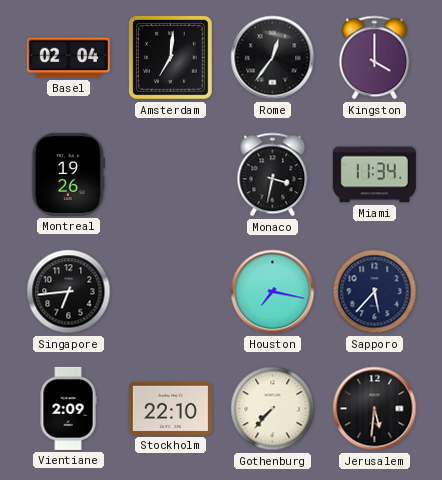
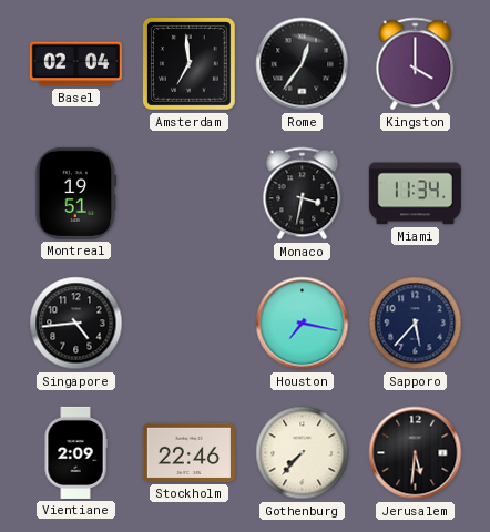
Amsterdam: 7:01 -> 6:59 (190, 64)
Montreal: 19:26 -> 19:51 (76, 193)
Singapore: 6:44 -> 4:44 (76, 324)
Stockholm: 22:10 -> 22:46 (188, 452)
